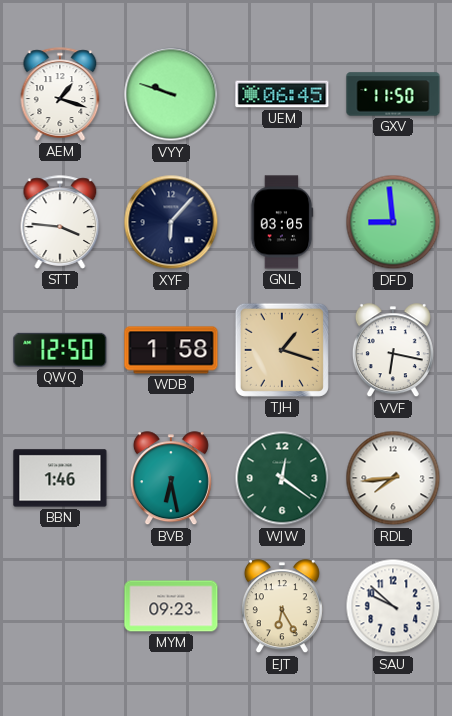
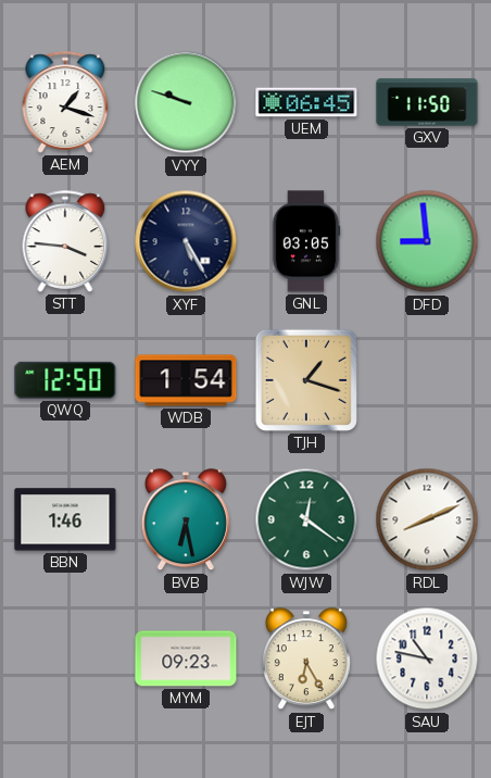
XYF: 6:07 -> 5:25 (186, 241)
WDB: 1:58 -> 1:54 (186, 380)
VVF: 6:17 -> none (393, 351)
RDL: 7:44 -> 8:11 (427, 519)
SAU: 9:52 -> 10:47 (427, 658)
